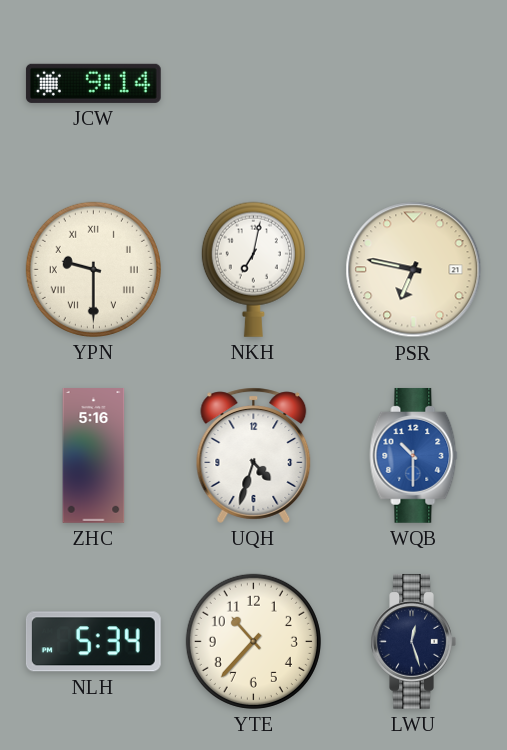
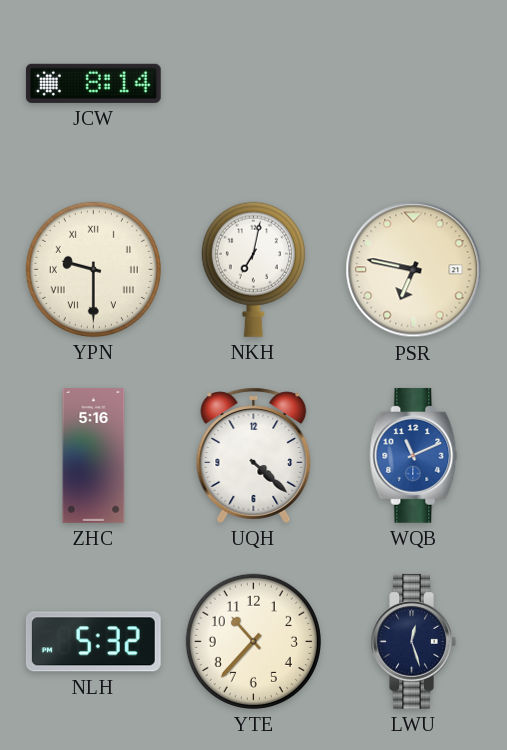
JCW: 9:14 -> 8:14 (93, 83)
UQH: 4:33 -> 4:22 (254, 455)
WQB: 10:30 -> 11:11 (414, 455)
NLH: 5:34 -> 5:32 (93, 642)
